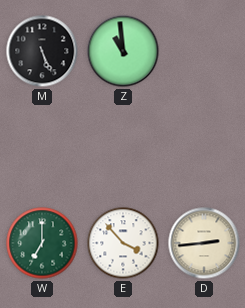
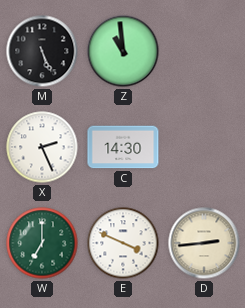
X: none -> 2:26 (42, 147)
C: none -> 14:30 (123, 147)
E: 3:53 -> 3:49 (123, 243)
